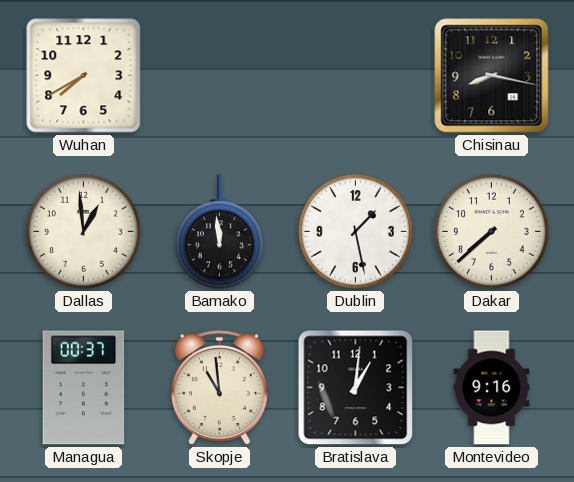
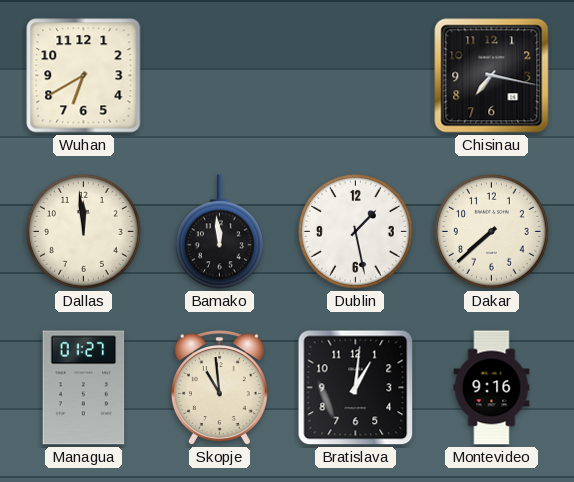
Wuhan: 7:40 -> 6:40 (84, 76)
Chisinau: 8:17 -> 7:17 (492, 76)
Dallas: 12:59 -> 11:59 (83, 231)
Managua: 00:37 -> 01:27 (84, 388)
